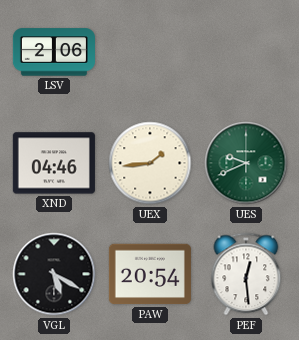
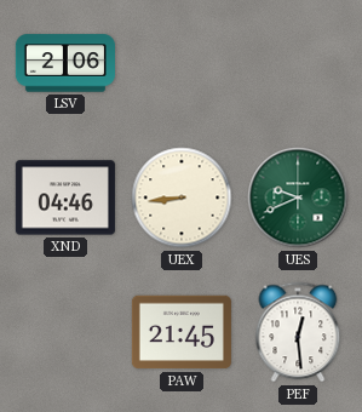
UEX: 1:44 -> 8:44 (182, 198)
VGL: 5:20 -> none (54, 274)
PAW: 20:54 -> 21:45 (182, 332)
